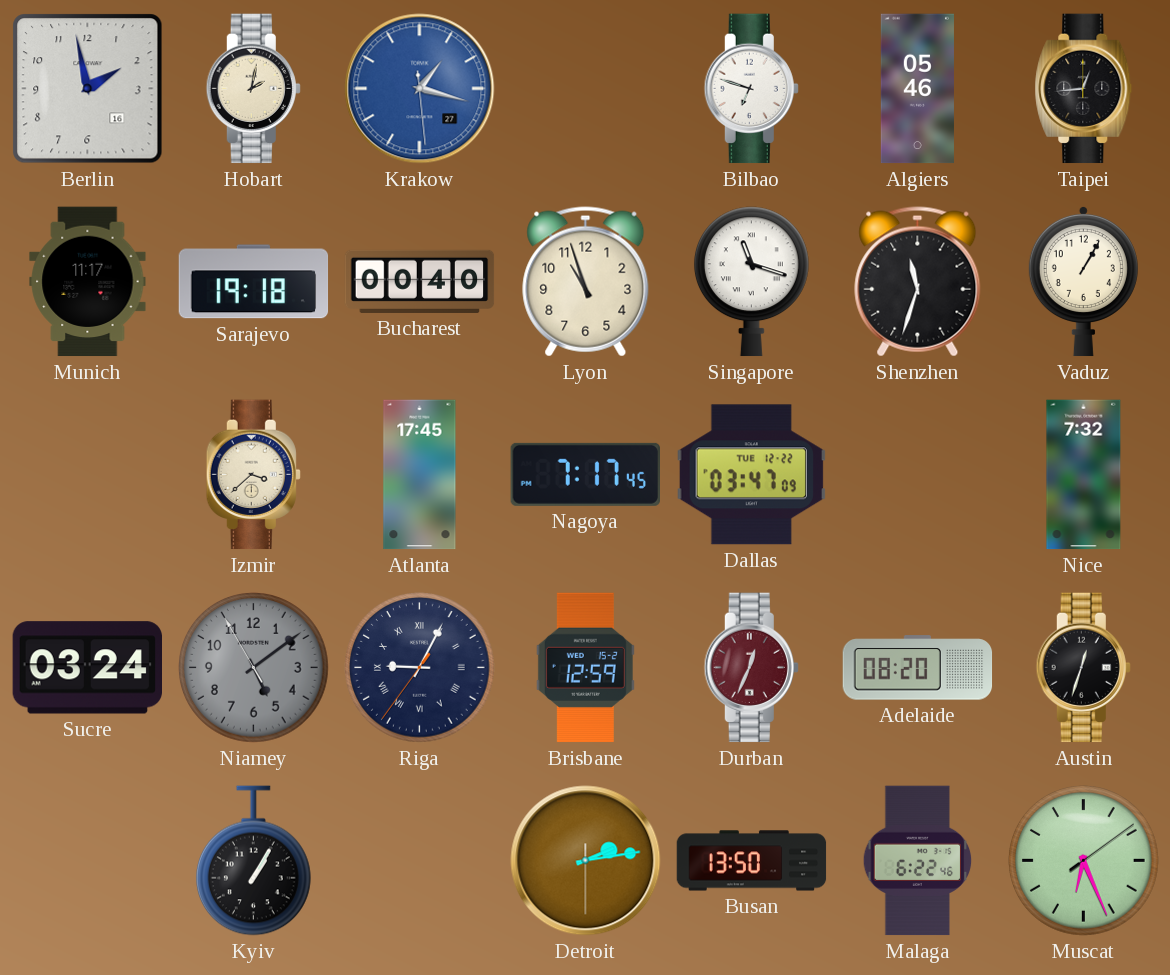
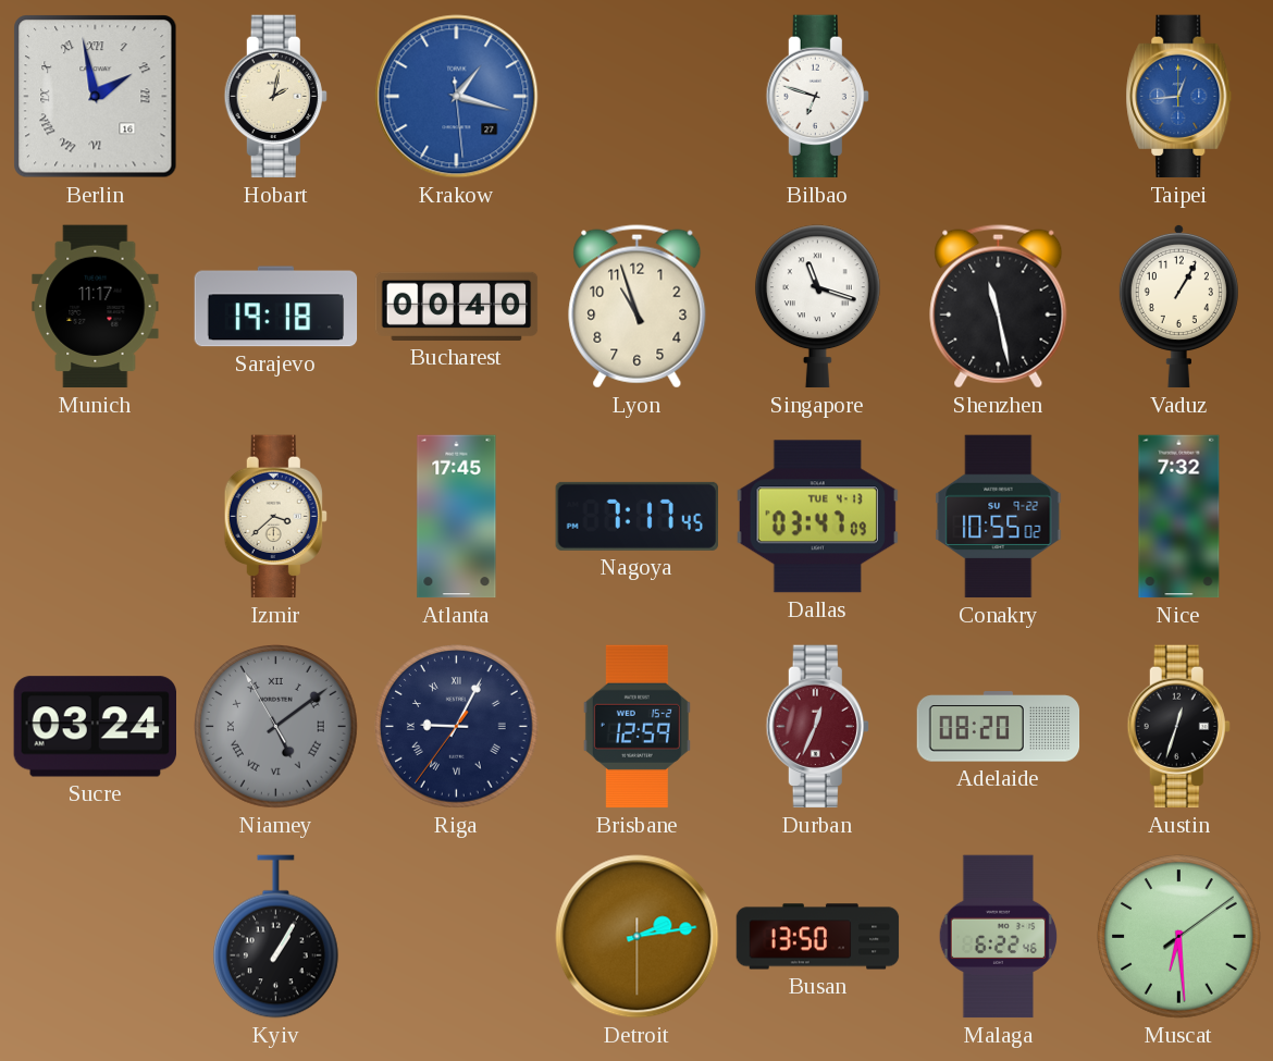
Berlin numerals: Arabic -> Roman (96, 97)
Algiers: 05:46 -> none (917, 89)
Taipei dial: black -> blue (1179, 97)
Shenzhen: 11:33 -> 11:28 (999, 307)
Dallas date: TUE 12-22 -> TUE 4-13 (817, 517)
Conakry: none -> 10:55 (999, 517)
Niamey numerals: Arabic -> Roman (276, 727)
Muscat: 6:26 -> 6:29 (1179, 937)
